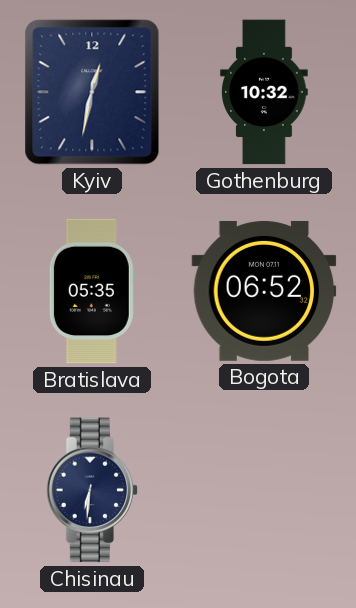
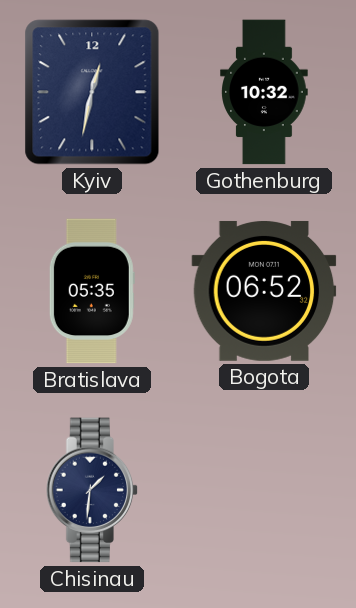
Chisinau: 6:31 -> 1:31 (92, 490)
